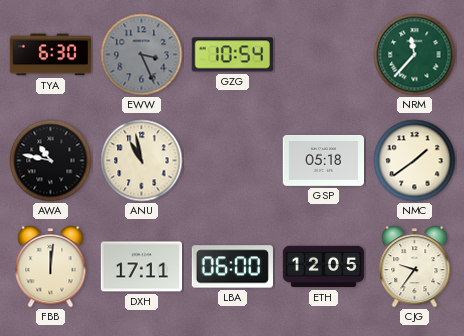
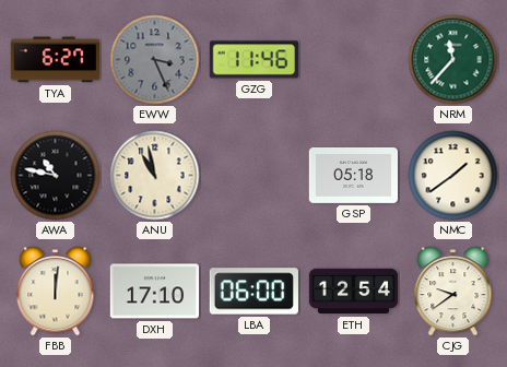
TYA: 6:30 -> 6:27 (55, 60)
GZG: 10:54 -> 11:46 (253, 60)
DXH: 17:11 -> 17:10 (154, 292)
ETH: 12:05 -> 12:54 (354, 292)
CJG: 9:36 -> 9:39 (453, 292)
